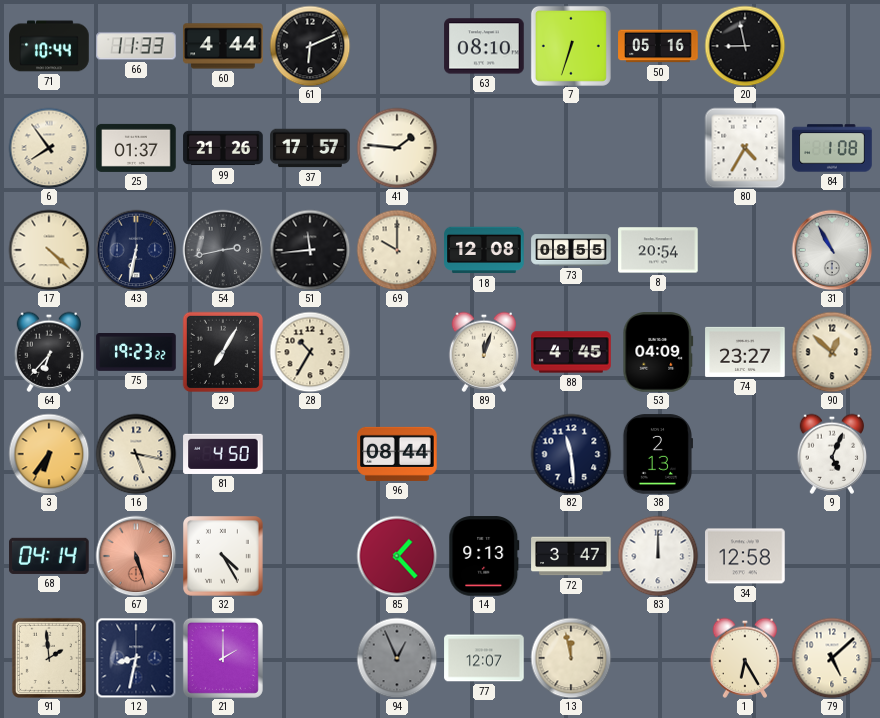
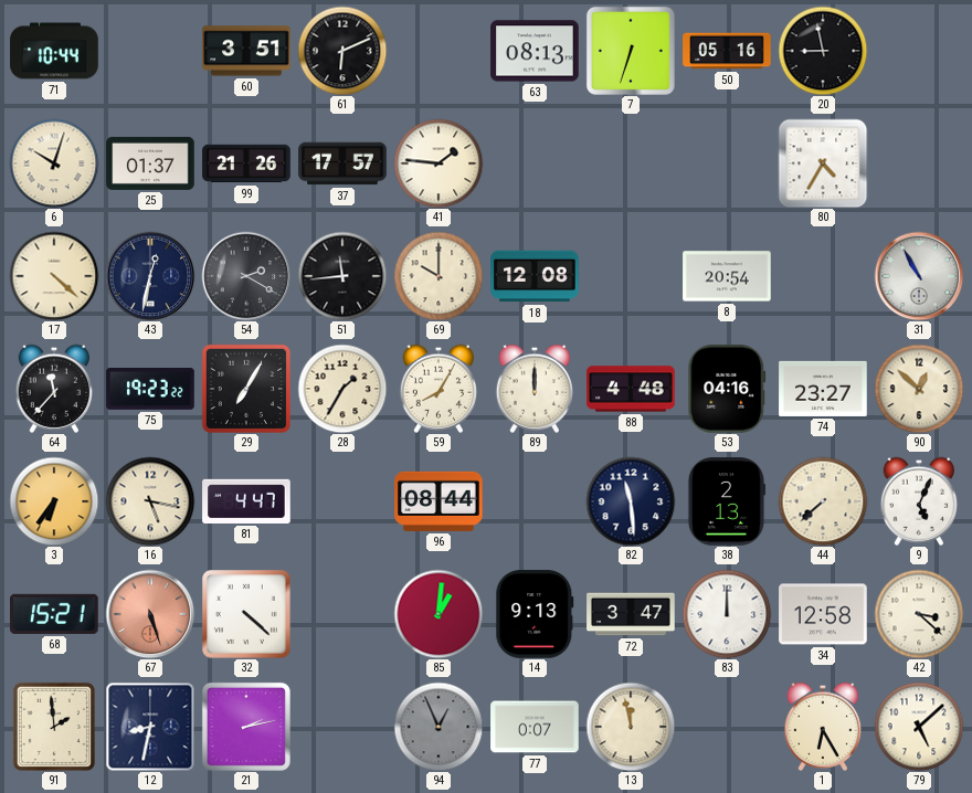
66: 11:33 -> none (136, 46)
60: 4:44 -> 3:51 (246, 51)
63: 08:10 -> 08:13 (535, 51)
6: 7:54 -> 10:03 (54, 163)
84: 1:08 -> none (832, 148)
43: 6:32 -> 12:32 (150, 276)
54: 2:43 -> 2:20 (246, 276)
73: 08:55 -> none (571, 250)
64: 6:37 -> 11:37 (54, 389)
28: 10:35 -> 1:35 (342, 389)
59: none -> 8:05 (439, 389)
89: 12:03 -> 12:00 (535, 389)
88: 4:45 -> 4:48 (631, 389)
53: 04:09 -> 04:16 (727, 389)
81: 4:50 -> 4:47 (246, 501)
44: none -> 7:38 (823, 501)
68: 04:14 -> 15:21 (54, 614)
32: 4:25 -> 4:22 (247, 615)
85: 1:23 -> 1:01 (439, 614)
42: none -> 3:22 (919, 614)
21: 2:00 -> 2:13 (246, 727)
77: 12:07 -> 0:07 (535, 727)
